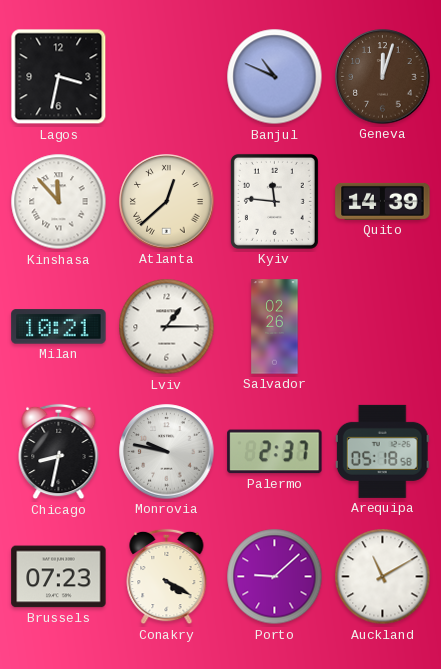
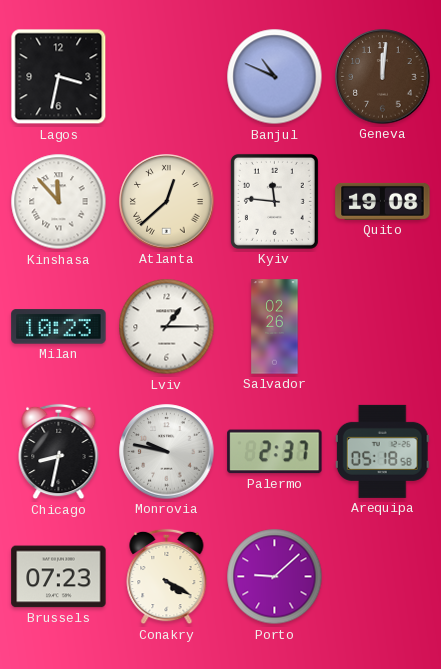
Geneva: 12:03 -> 12:01 (383, 77)
Quito: 14:39 -> 19:08 (383, 201)
Milan: 10:21 -> 10:23 (59, 327)
Auckland: 11:10 -> none (383, 577)
